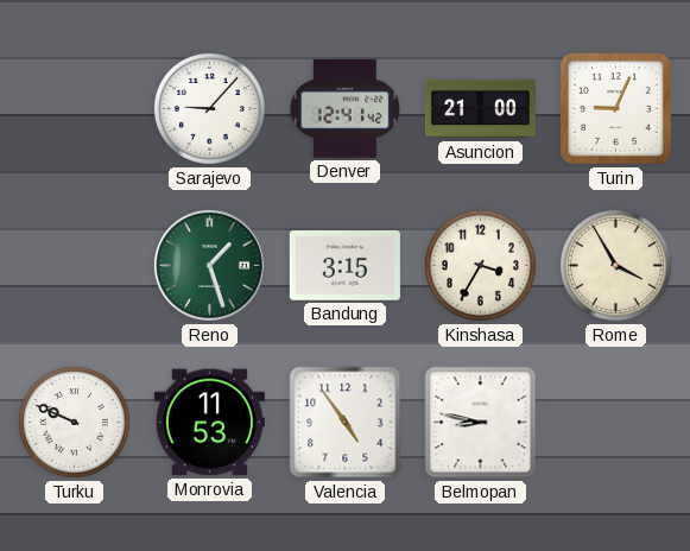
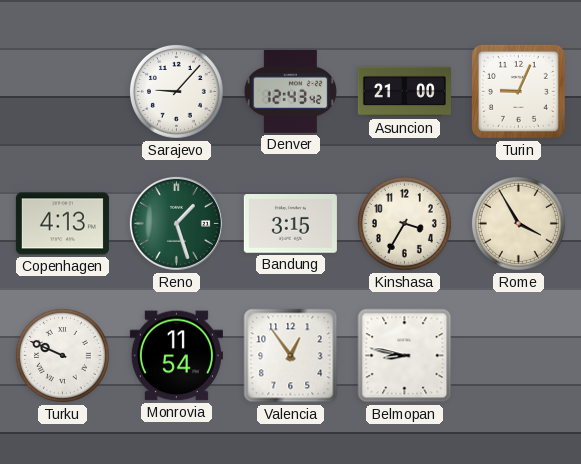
Denver: 12:41 -> 12:43 (290, 92)
Copenhagen: none -> 4:13 (62, 224)
Monrovia: 11:53 -> 11:54 (176, 356)
Valencia: 4:54 -> 12:54 (291, 356)
